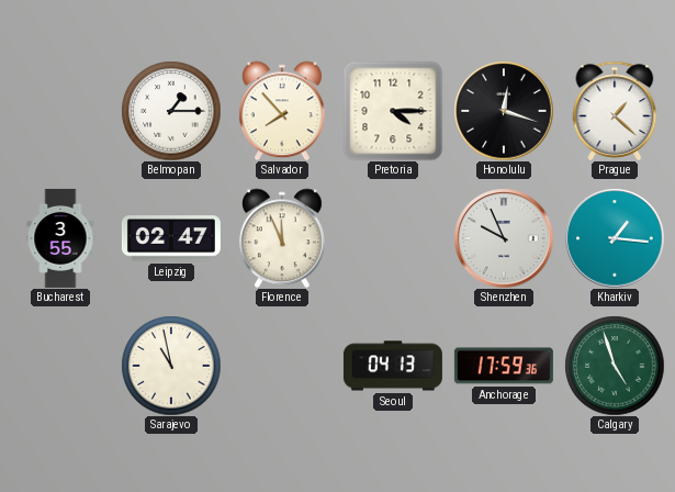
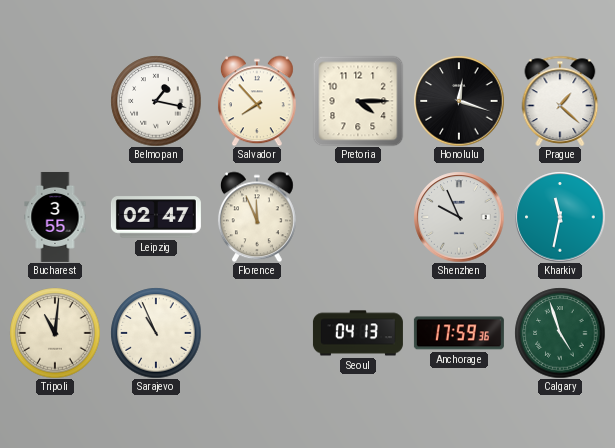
Belmopan: 1:15 -> 1:17 (156, 101)
Kharkiv: 1:16 -> 11:32 (560, 217)
Tripoli: none -> 11:01 (55, 333)
Sarajevo: 10:58 -> 10:56 (156, 333)
